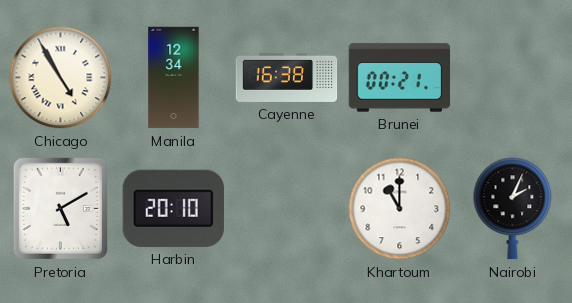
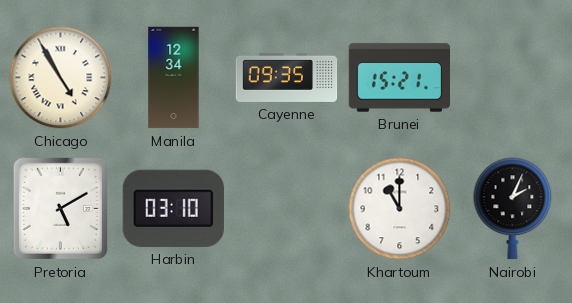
Cayenne: 16:38 -> 09:35 (287, 77)
Brunei: 00:21 -> 15:21 (400, 78)
Harbin: 20:10 -> 03:10 (173, 208)
